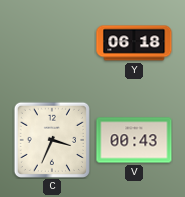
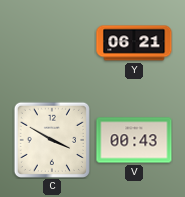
Y: 06:18 -> 06:21 (134, 43)
C: 3:34 -> 3:50 (52, 140)
